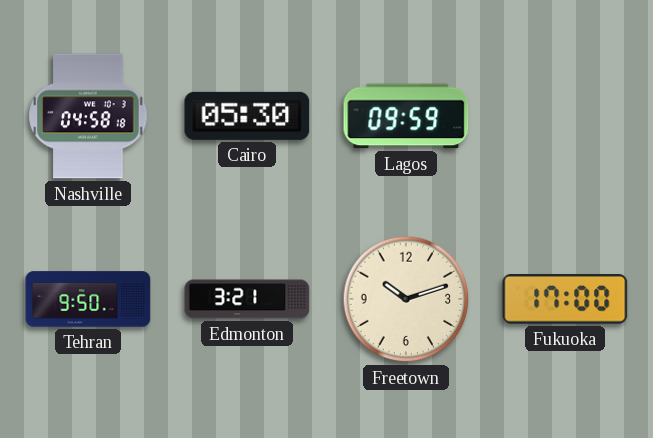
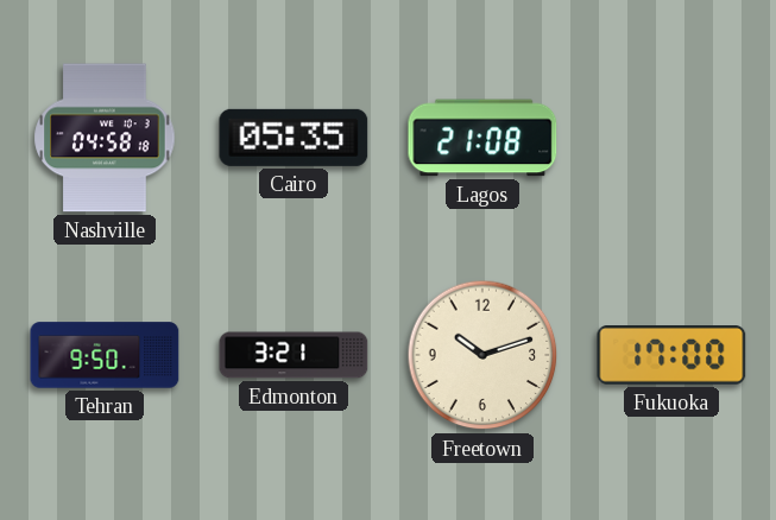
Cairo: 05:30 -> 05:35 (294, 138)
Lagos: 09:59 -> 21:08 (482, 138)
